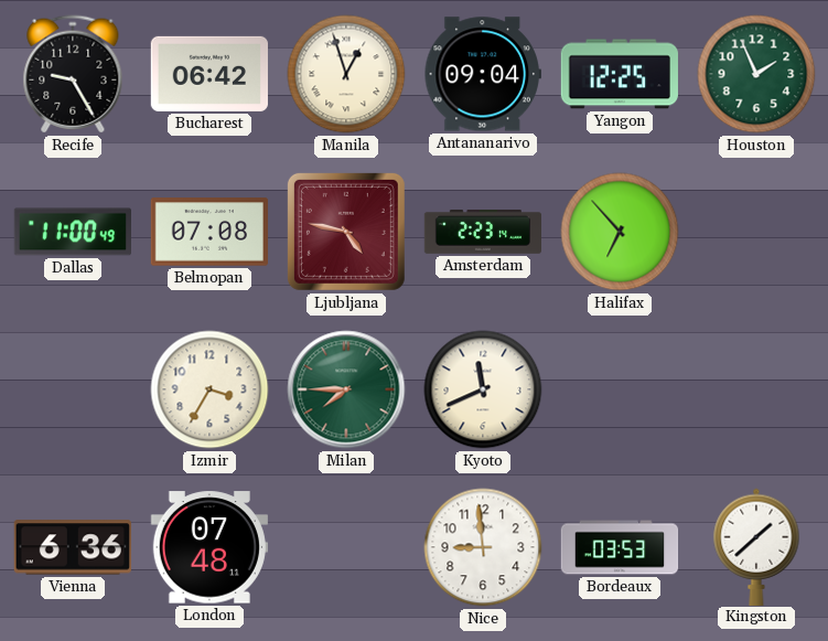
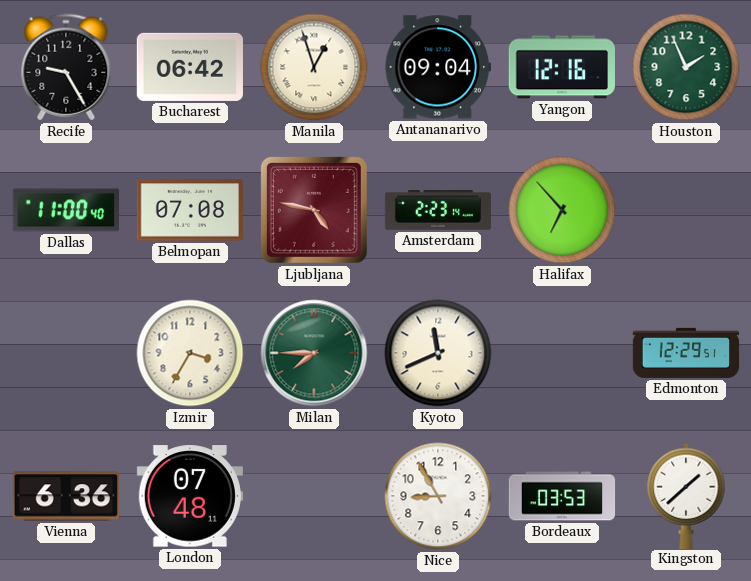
Yangon: 12:25 -> 12:16 (561, 67)
Dallas: 11:00:49 -> 11:00:40 (65, 210)
Edmonton: none -> 12:29 (686, 353)
Nice: 8:59 -> 8:55 (438, 496)
